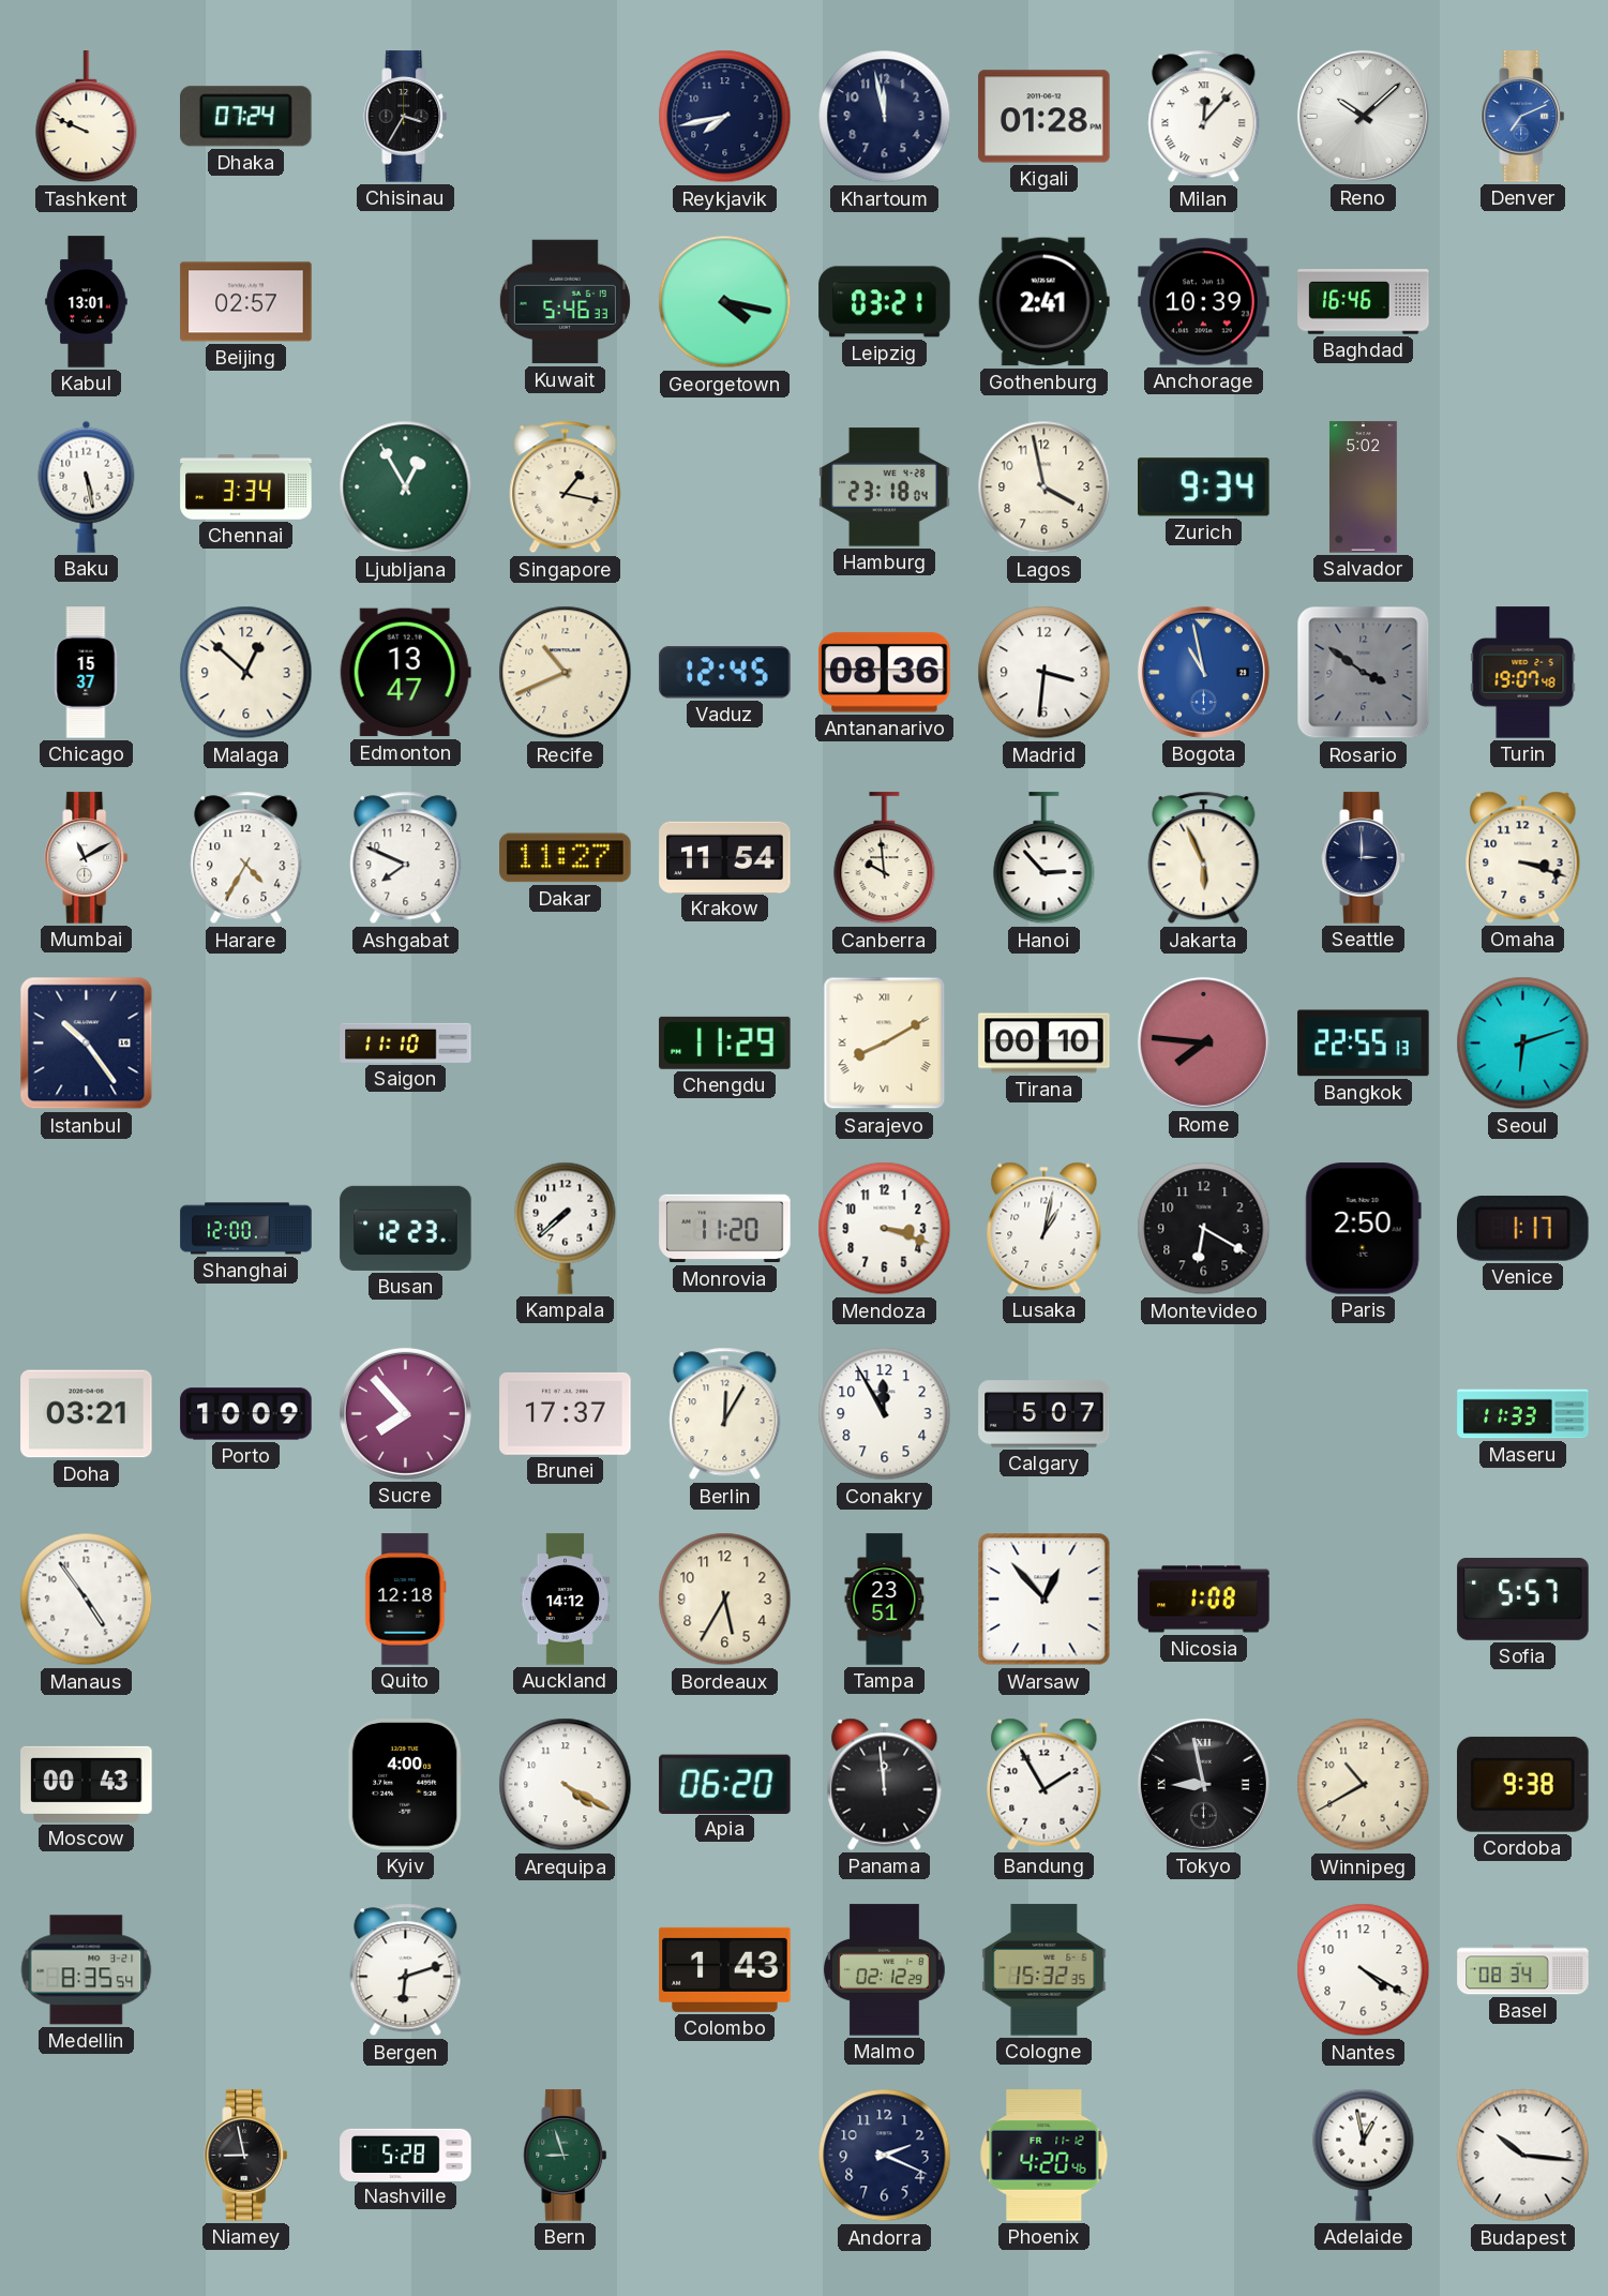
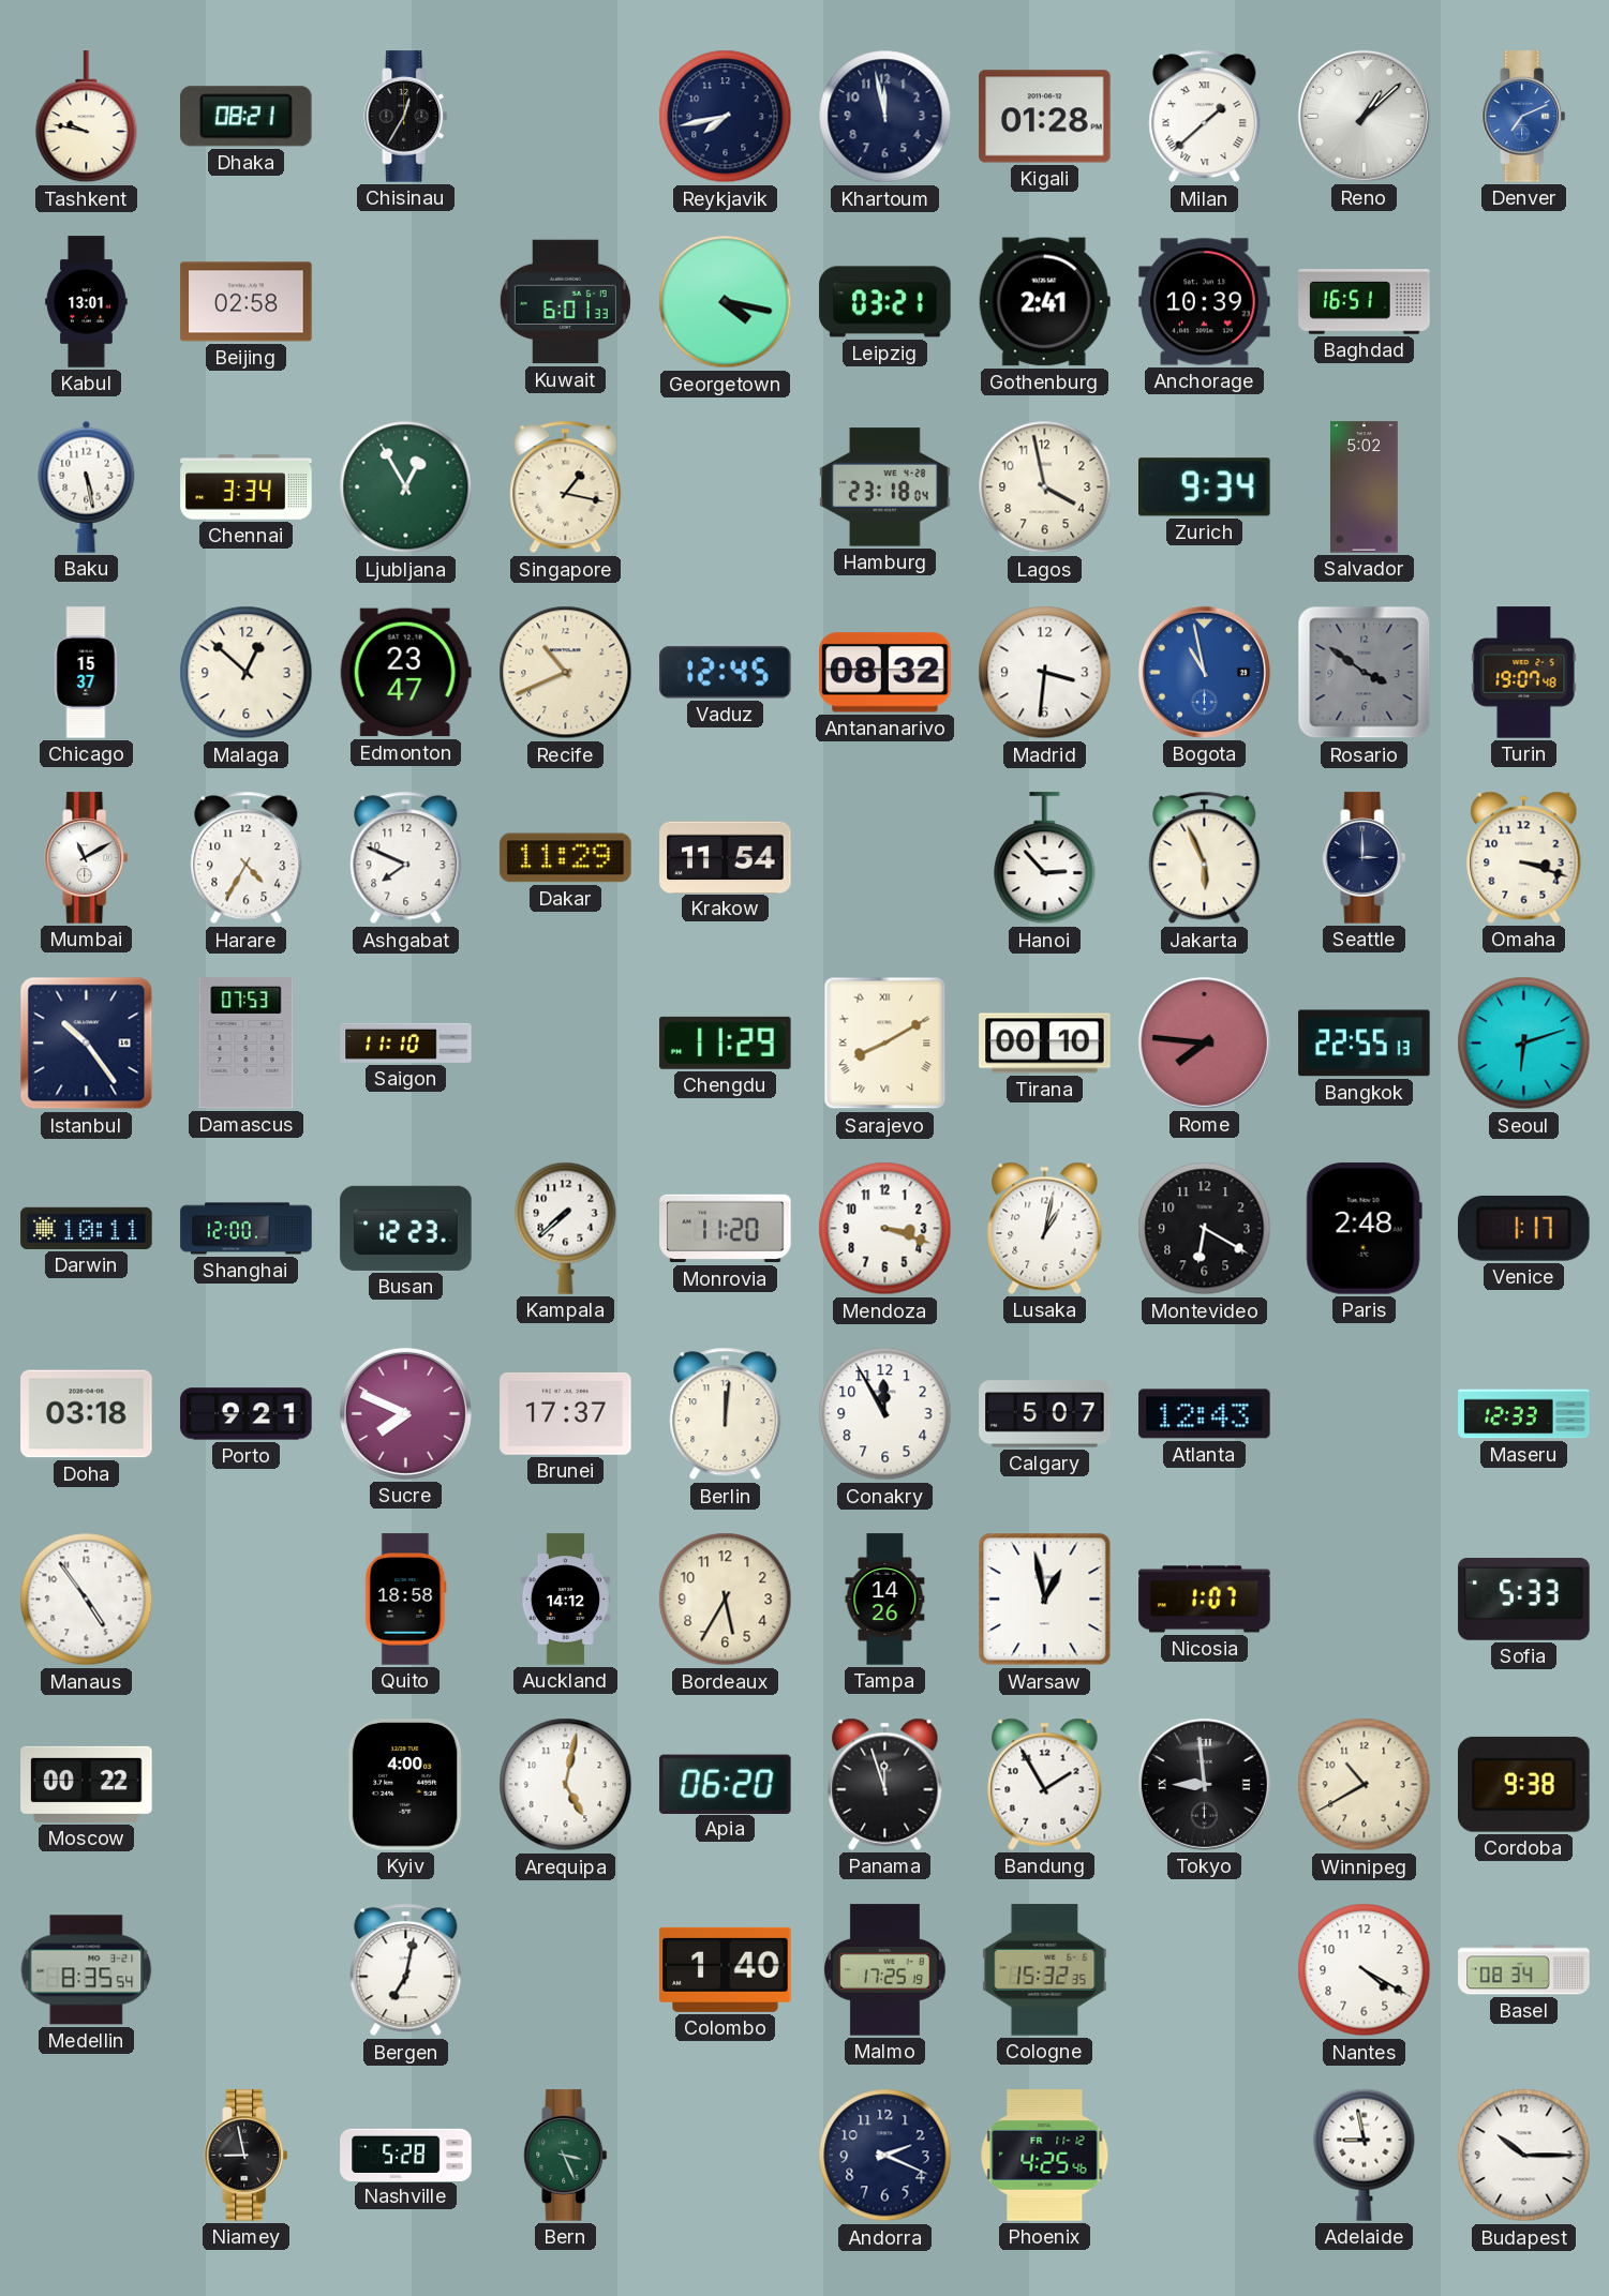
Tashkent: 9:49 -> 9:47 (87, 117)
Dhaka: 07:24 -> 08:21 (247, 117)
Chisinau: 3:35 -> 12:35 (406, 117)
Milan: 12:07 -> 1:38 (1205, 117)
Reno: 10:08 -> 1:08 (1364, 116)
Beijing: 02:57 -> 02:58 (247, 302)
Kuwait: 5:46 -> 6:01 (565, 302)
Baghdad: 16:46 -> 16:51 (1365, 302)
Edmonton: 13:47 -> 23:47 (405, 673)
Antananarivo: 08:36 -> 08:32 (885, 673)
Dakar: 11:27 -> 11:29 (566, 858)
Canberra: 9:59 -> none (885, 858)
Damascus: none -> 07:53 (247, 1044)
Darwin: none -> 10:11 (87, 1228)
Paris: 2:50 -> 2:48 (1364, 1229)
Doha: 03:21 -> 03:18 (87, 1414)
Porto: 10:09 -> 9:21 (247, 1414)
Sucre: 7:53 -> 7:49 (405, 1413)
Berlin: 12:05 -> 12:01 (726, 1414)
Atlanta: none -> 12:43 (1205, 1414)
Maseru: 11:33 -> 12:33 (1524, 1414)
Quito: 12:18 -> 18:58 (406, 1600)
Tampa: 23:51 -> 14:26 (885, 1600)
Warsaw: 12:53 -> 12:58 (1045, 1600)
Nicosia: 1:08 -> 1:07 (1205, 1600)
Sofia: 5:57 -> 5:33 (1524, 1600)
Moscow: 00:43 -> 00:22 (87, 1784)
Arequipa: 4:20 -> 5:02 (566, 1785)
Panama: 11:59 -> 11:57 (885, 1784)
Tokyo: 8:58 -> 8:59 (1204, 1784)
Bergen: 6:12 -> 7:02 (406, 1970)
Colombo: 1:43 -> 1:40 (726, 1969)
Malmo: 02:12 -> 17:25 (884, 1970)
Bern: 8:57 -> 3:26 (566, 2156)
Phoenix: 4:20 -> 4:25 (1045, 2156)
Adelaide: 12:58 -> 8:58 (1365, 2155)
Budapest: 10:16 -> 10:15 (1524, 2156)
